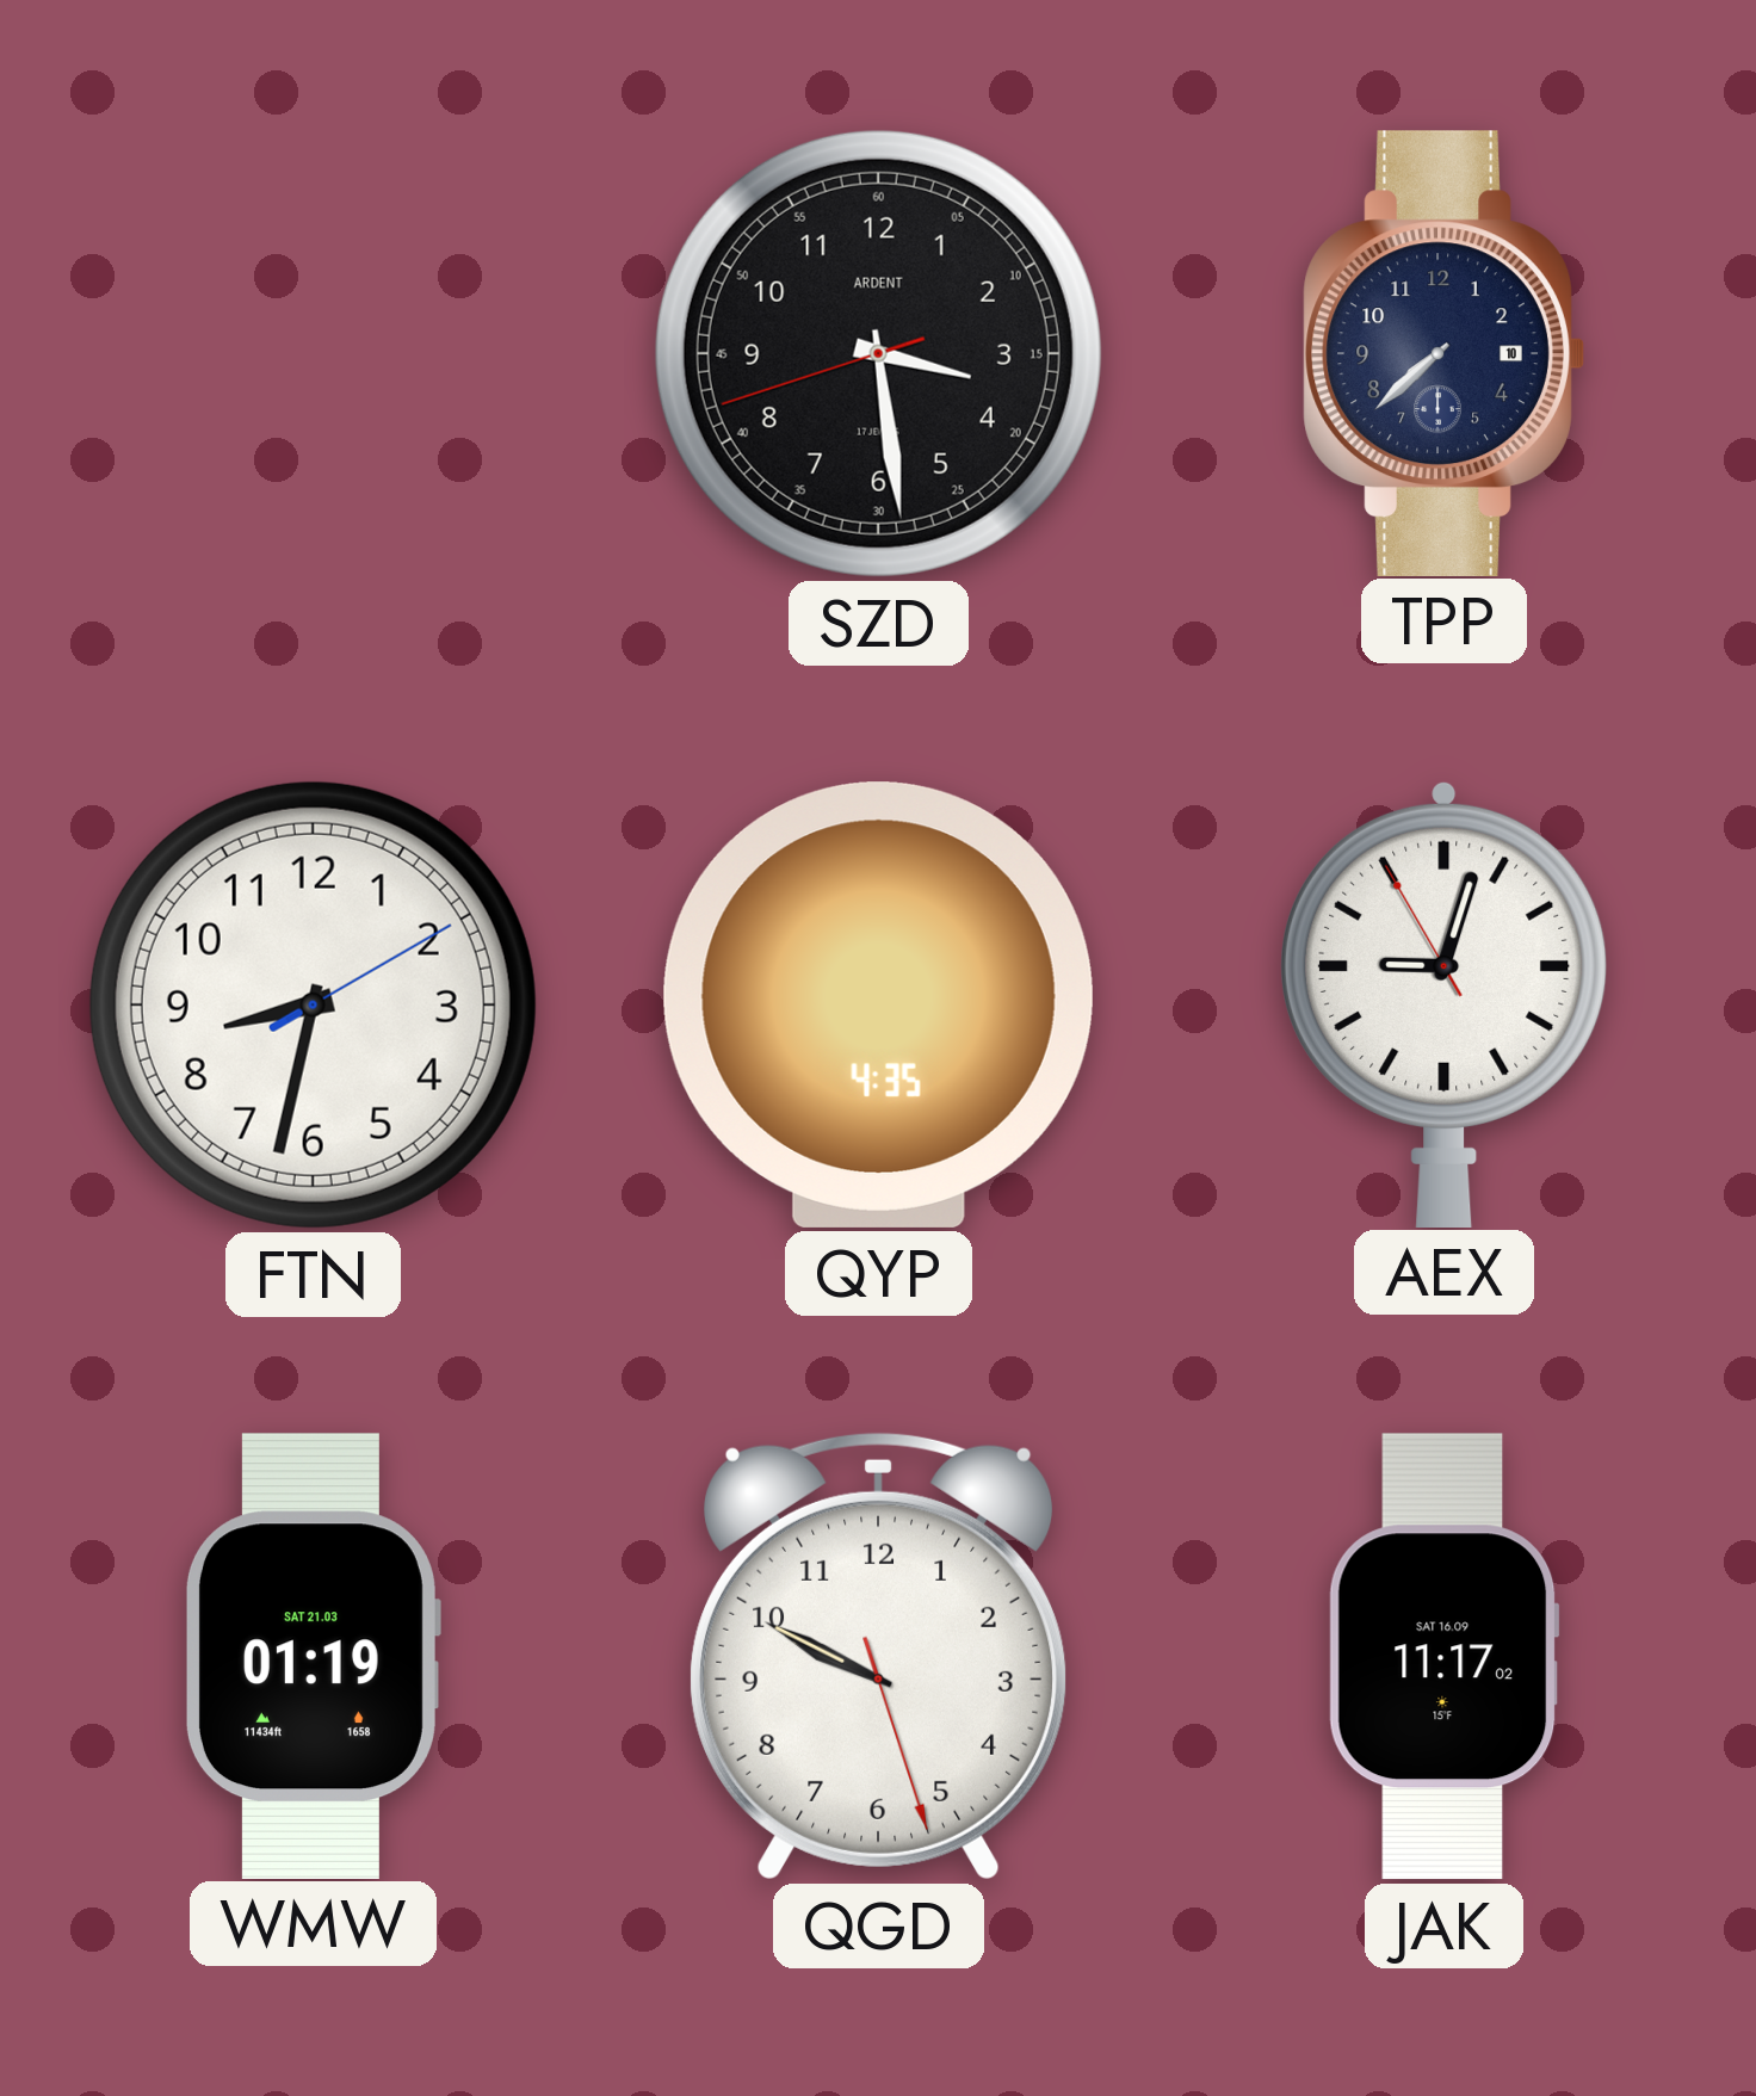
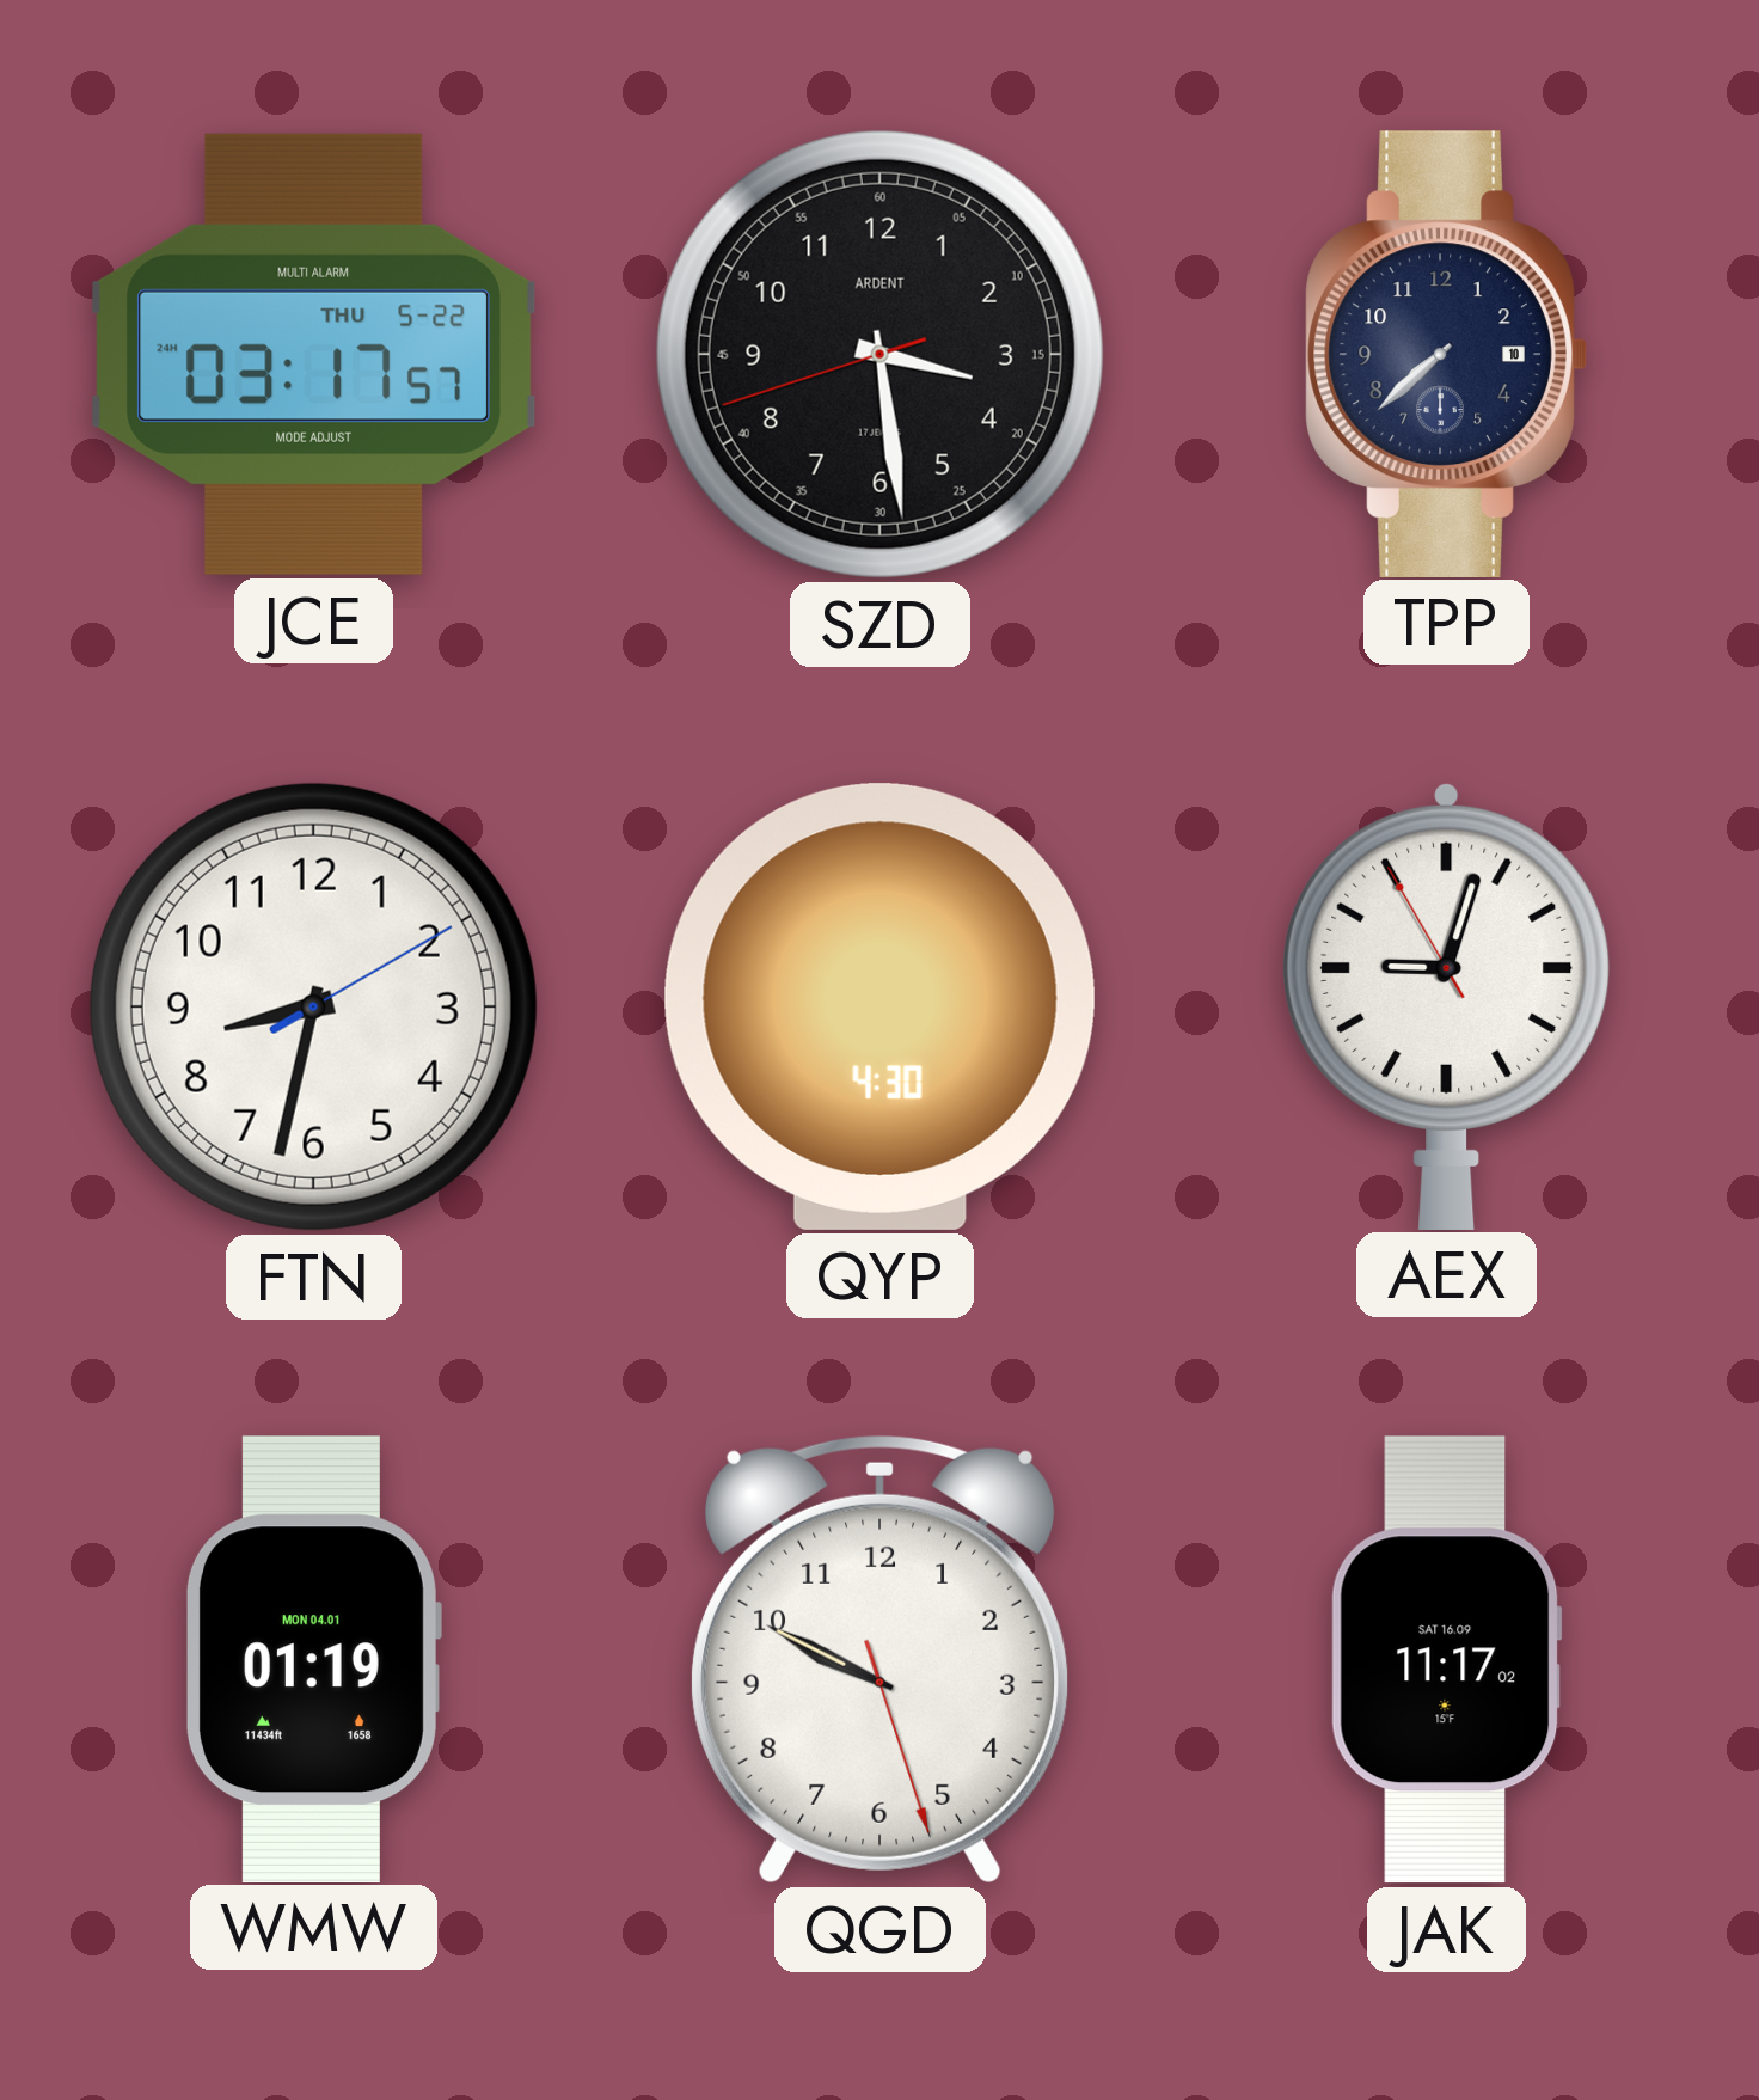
JCE: none -> 03:17 (314, 354)
QYP: 4:35 -> 4:30 (879, 1006)
WMW date: SAT 21.03 -> MON 04.01 (313, 1659)
